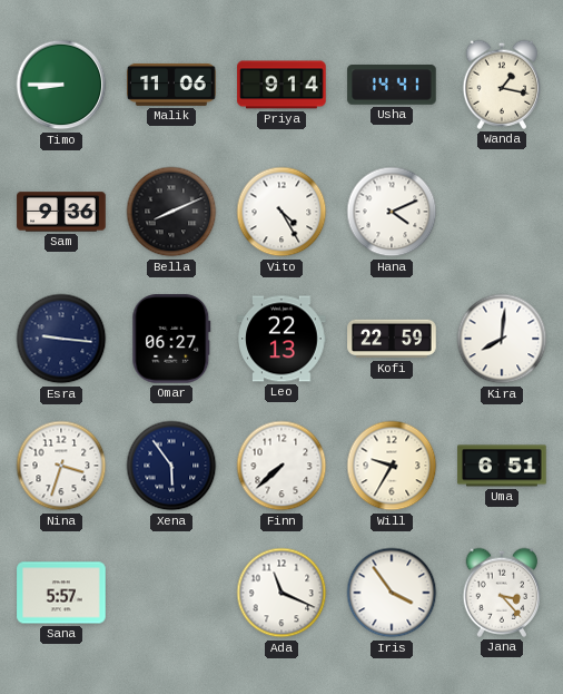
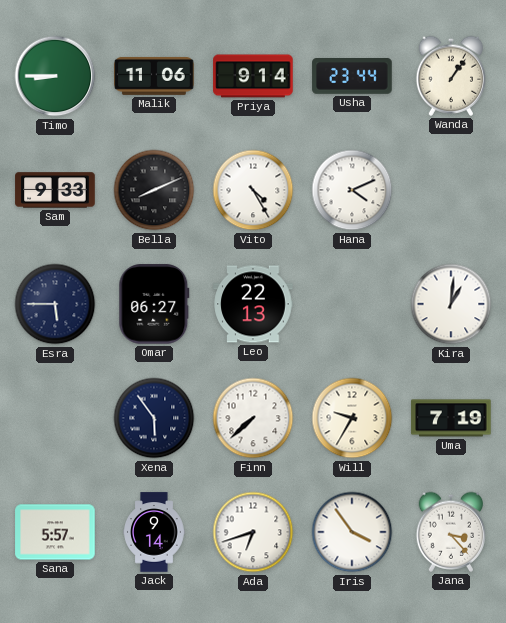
Usha: 14:41 -> 23:44 (352, 77)
Wanda: 1:17 -> 1:06 (451, 76)
Sam: 9:36 -> 9:33 (55, 190)
Esra: 9:16 -> 5:45 (55, 304)
Kofi: 22:59 -> none (392, 339)
Kira: 8:01 -> 1:01 (451, 304)
Nina: 3:33 -> none (61, 466)
Uma: 6:51 -> 7:19 (451, 418)
Jack: none -> 9:14 (155, 532)
Ada: 11:19 -> 6:42 (253, 532)
